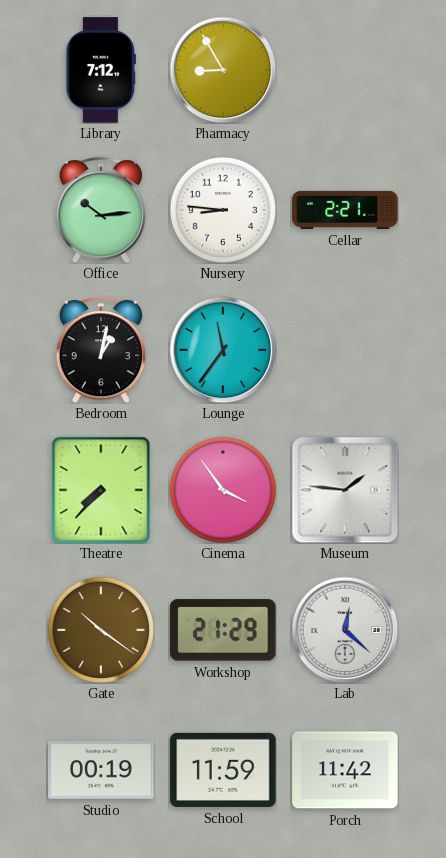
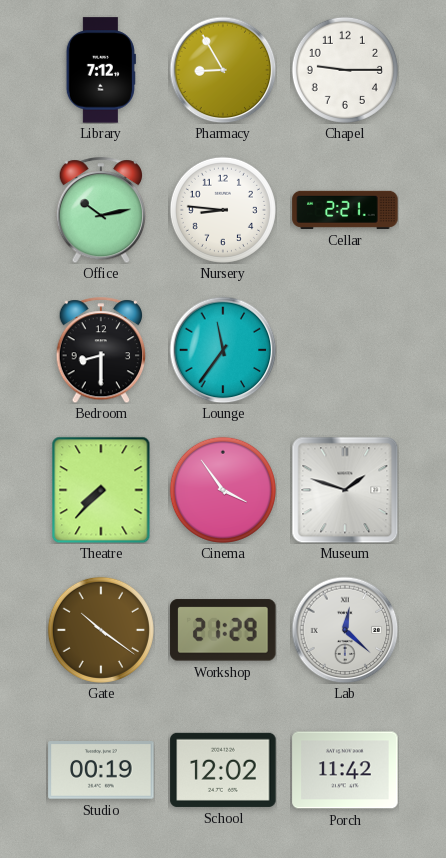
Chapel: none -> 9:15 (345, 70)
Office: 10:14 -> 10:13 (101, 210)
Bedroom: 1:02 -> 8:30 (101, 350)
Museum: 1:46 -> 1:48 (345, 490)
School: 11:59 -> 12:02 (223, 770)
